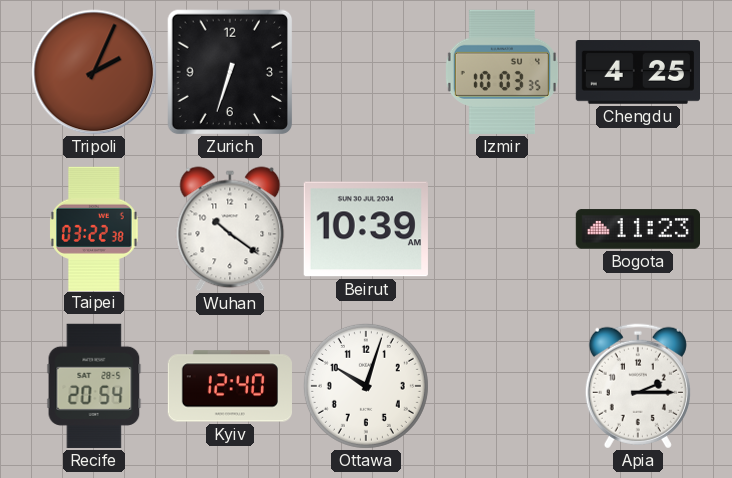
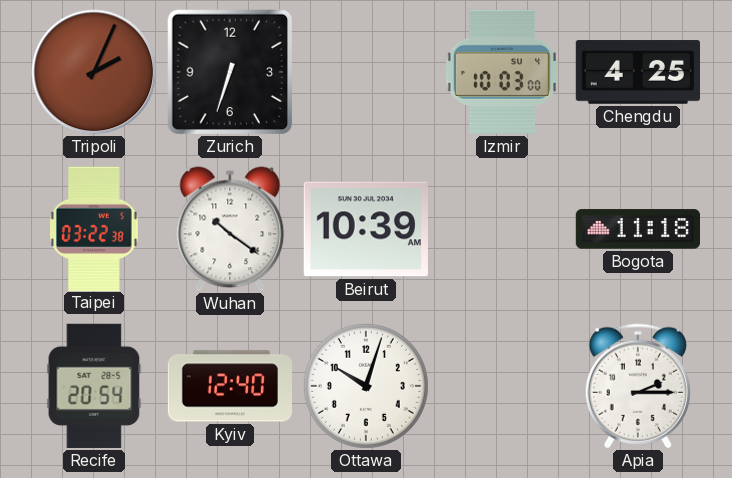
Izmir: 10:03:35 -> 10:03:00 (502, 72)
Bogota: 11:23 -> 11:18 (637, 229)
